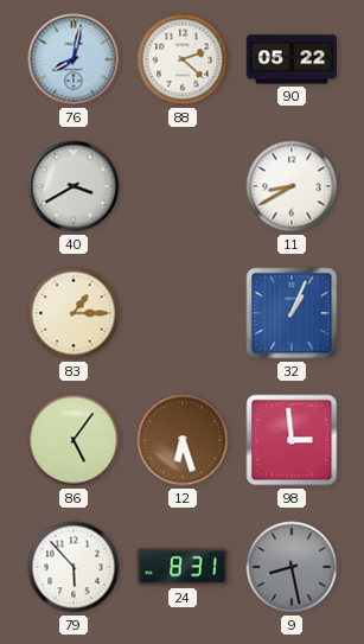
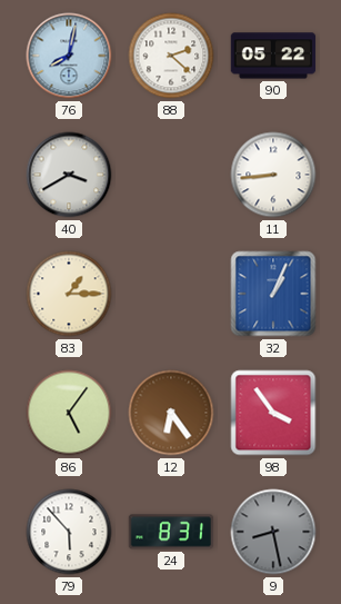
11: 8:40 -> 8:44 (273, 175)
12: 6:27 -> 6:24 (171, 413)
98: 2:59 -> 3:54 (273, 413)
